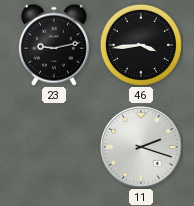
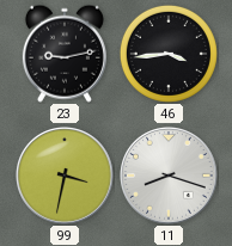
99: none -> 3:32 (66, 177)
11: 2:18 -> 8:18 (170, 177)
